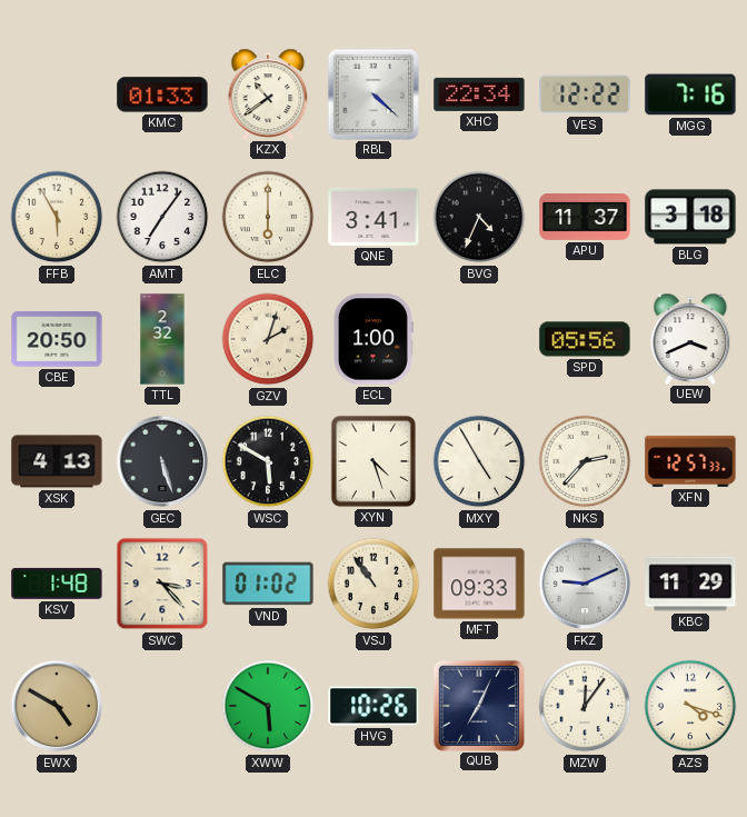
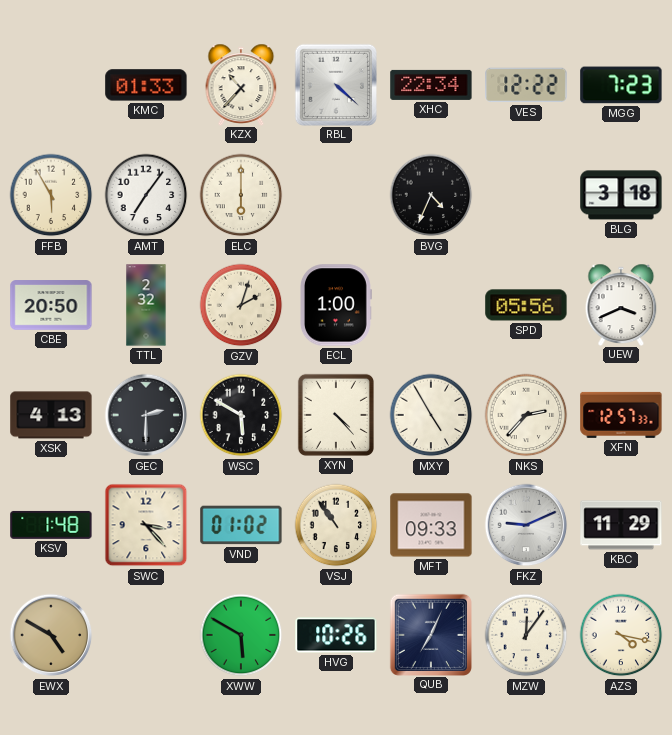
KZX: 10:39 -> 10:37 (241, 84)
MGG: 7:16 -> 7:23 (621, 85)
QNE: 3:41 -> none (373, 217)
APU: 11:37 -> none (585, 218)
GEC: 5:27 -> 2:30 (146, 415)
XYN: 4:27 -> 4:23 (336, 415)
AZS: 4:18 -> 4:17 (621, 635)
